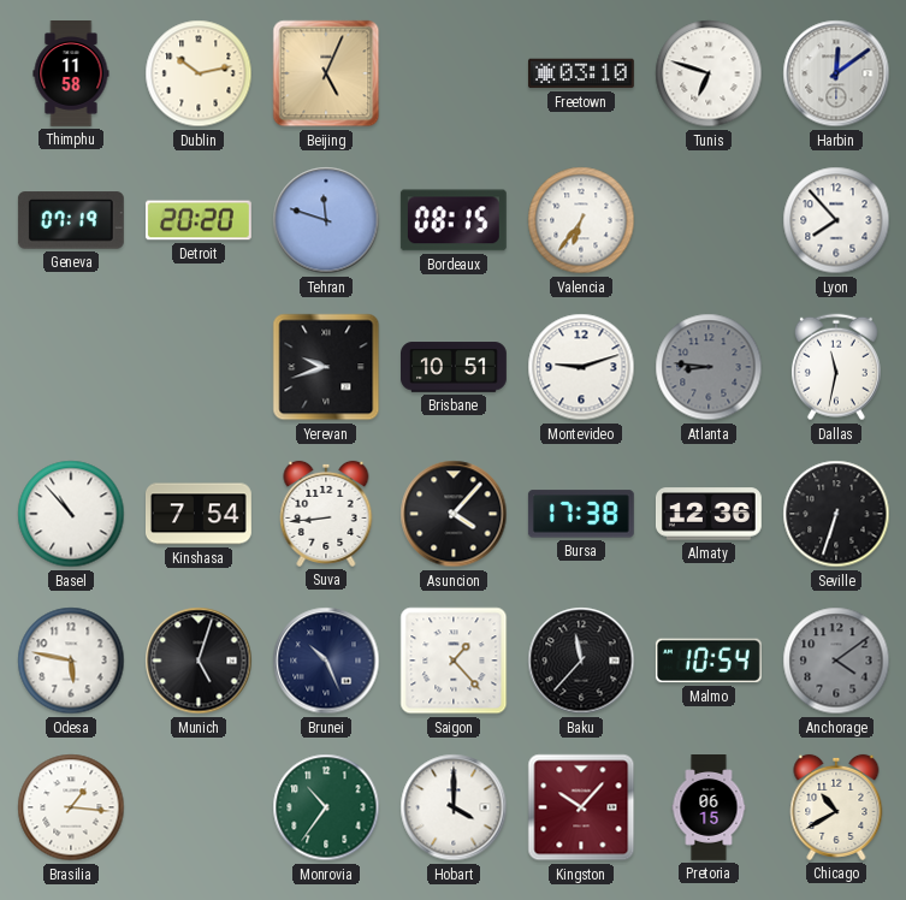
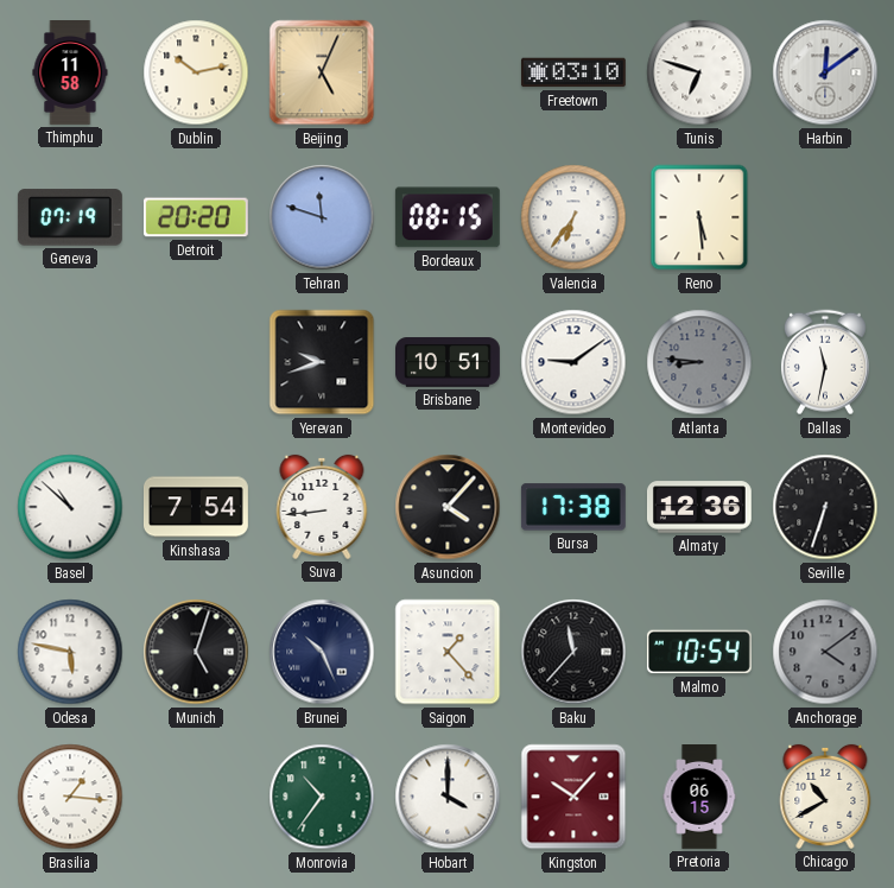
Reno: none -> 5:29 (699, 217)
Lyon: 7:53 -> none (836, 220)
Montevideo: 9:12 -> 9:09 (573, 362)
Basel: 10:53 -> 10:52 (70, 507)
